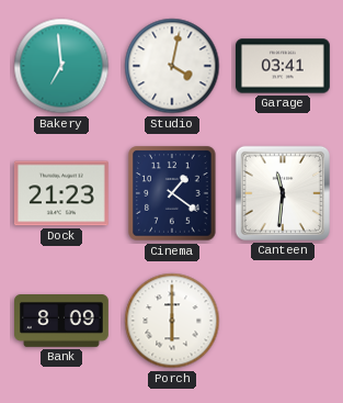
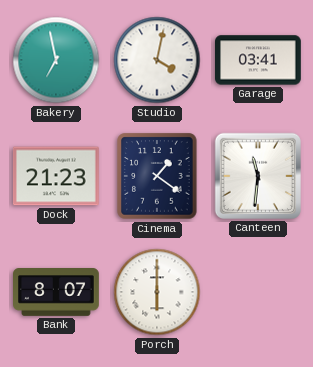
Bakery: 6:59 -> 6:58 (56, 60)
Bank: 8:09 -> 8:07 (57, 292)
